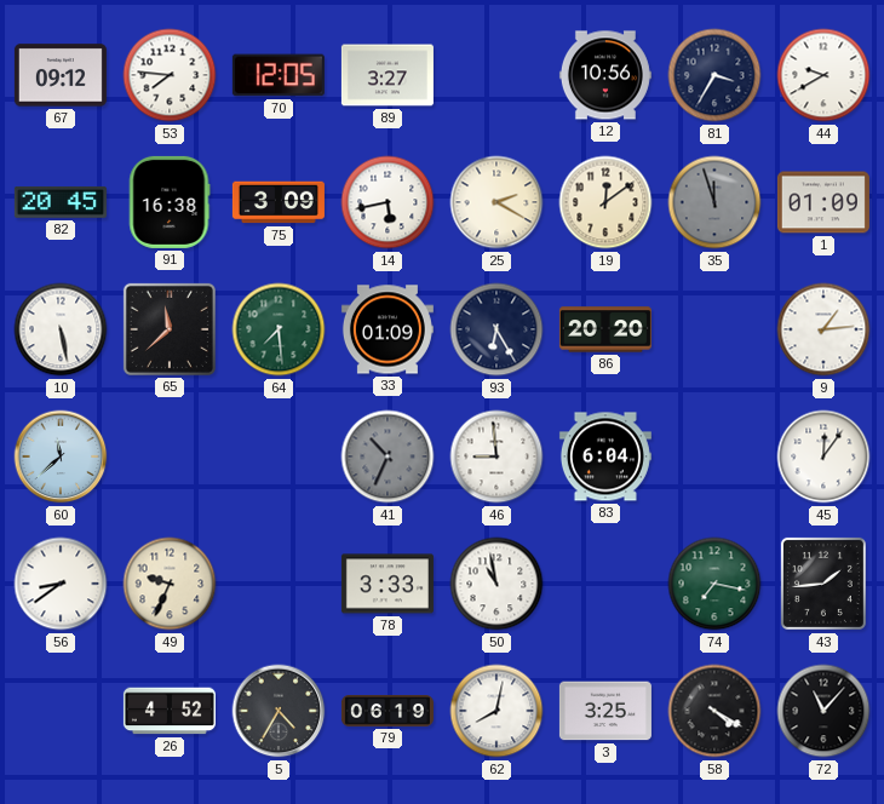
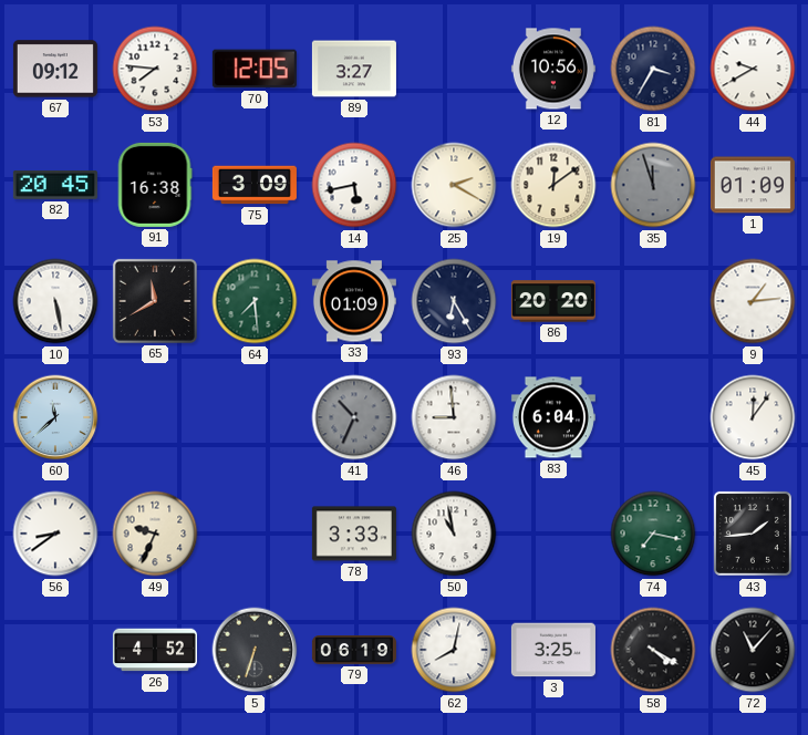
65: 11:38 -> 11:40 (155, 301)
5: 4:35 -> 6:33 (255, 650)
